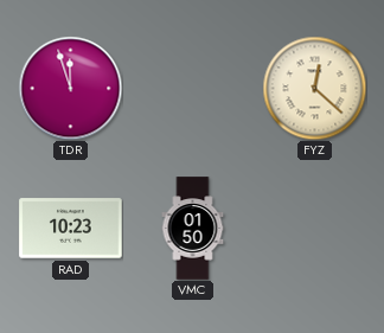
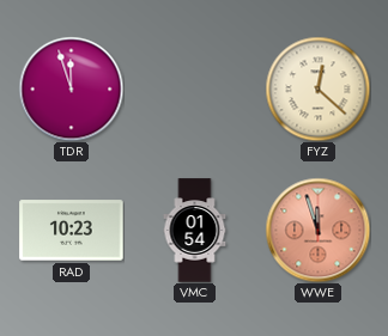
VMC: 01:50 -> 01:54 (195, 231)
WWE: none -> 11:57 (317, 230)
